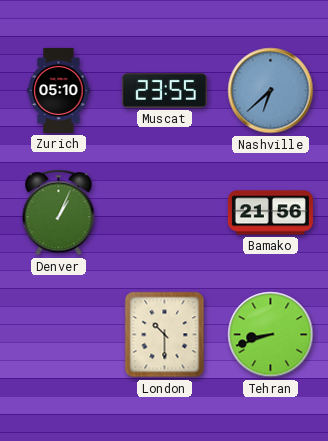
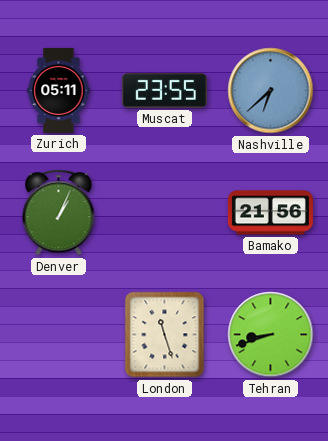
Zurich: 05:10 -> 05:11 (59, 90)
London: 10:30 -> 11:27 (165, 335)
